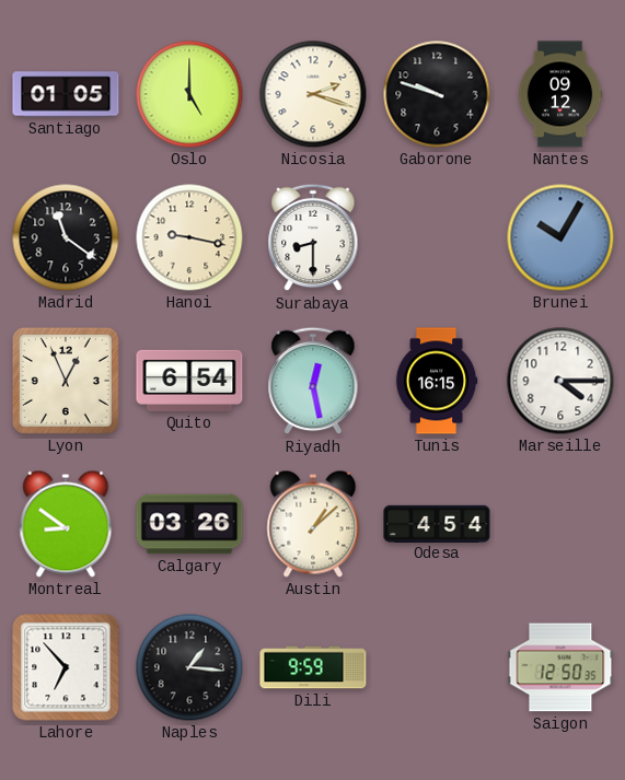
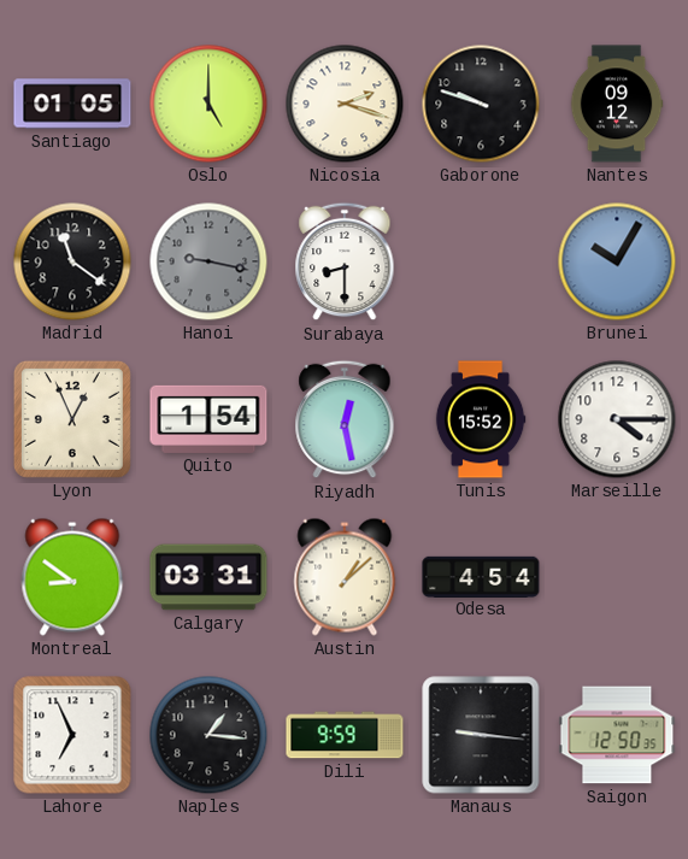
Hanoi dial: cream -> grey (208, 261)
Quito: 6:54 -> 1:54 (208, 419)
Tunis: 16:15 -> 15:52 (481, 419)
Calgary: 03:26 -> 03:31 (208, 577)
Lahore: 6:53 -> 6:56 (72, 735)
Manaus: none -> 9:16 (481, 735)
